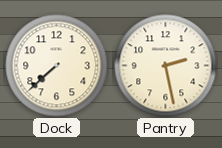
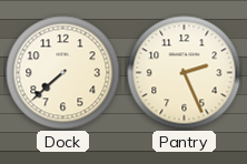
Pantry: 2:28 -> 2:26 (185, 73)
